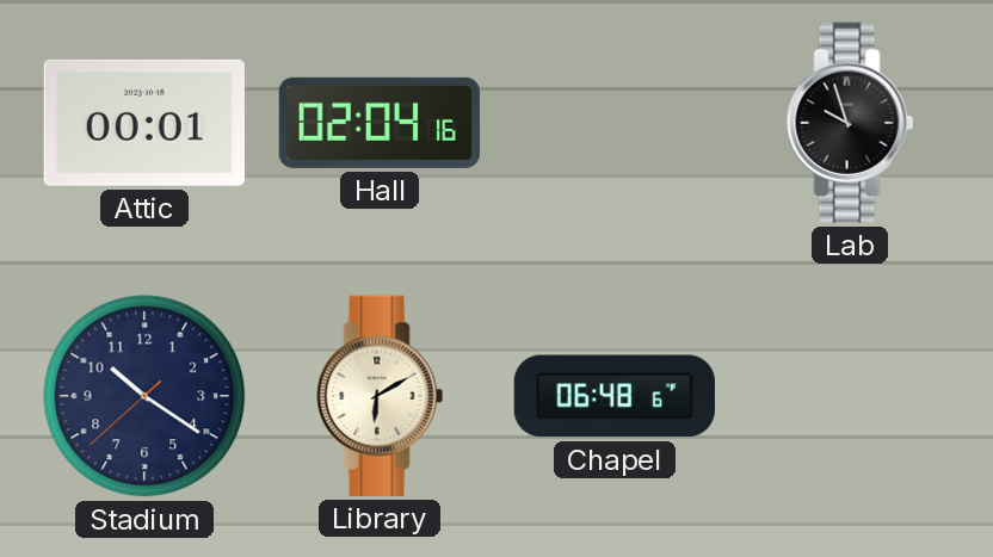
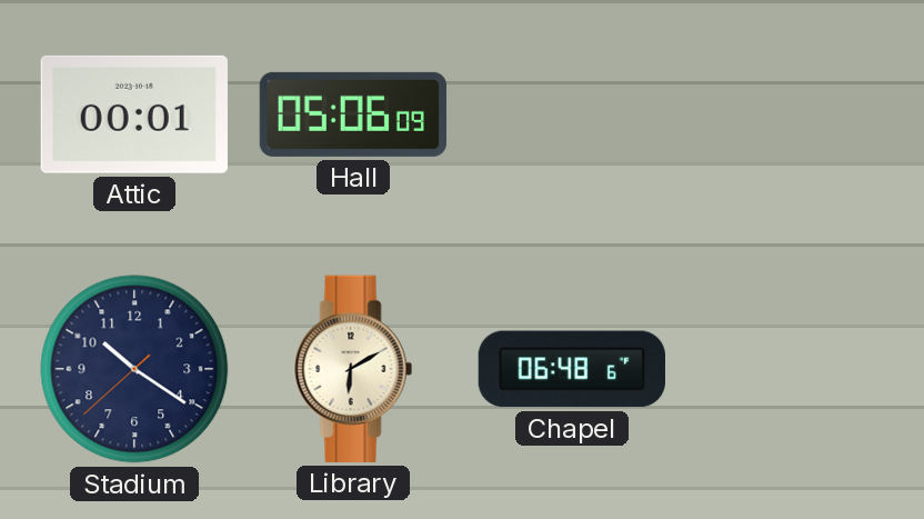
Hall: 02:04 -> 05:06 (353, 114)
Lab: 9:57 -> none (850, 123)
